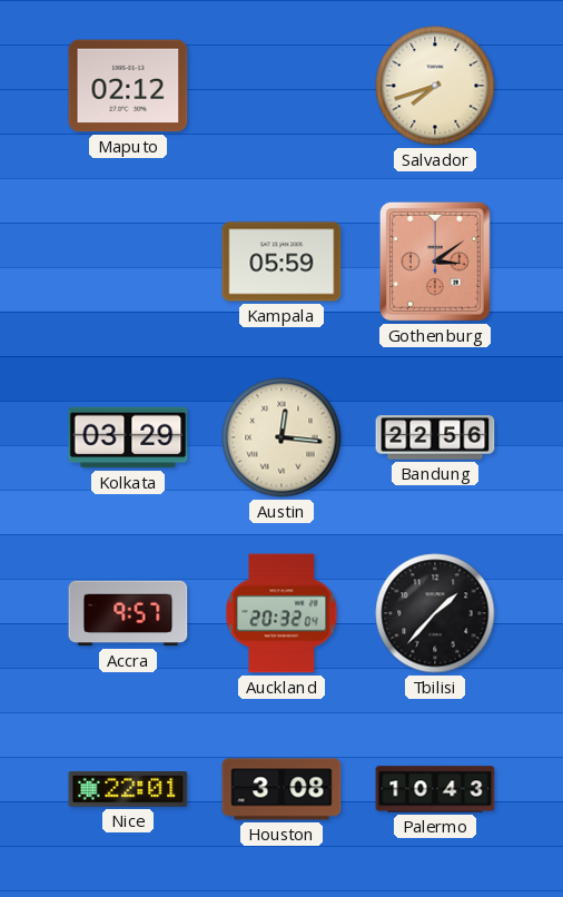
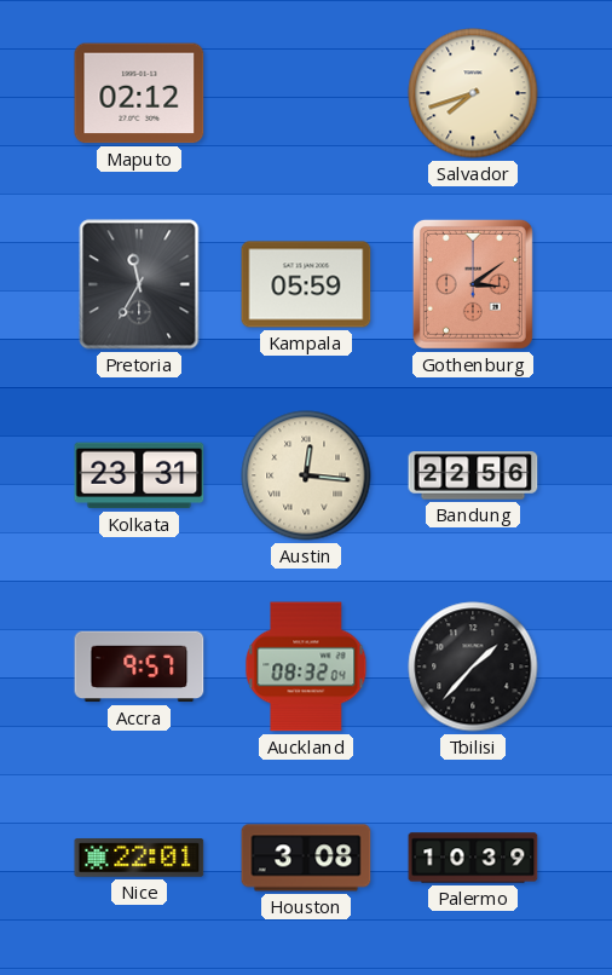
Pretoria: none -> 11:35 (139, 284)
Kolkata: 03:29 -> 23:31 (139, 475)
Auckland: 20:32 -> 08:32 (306, 667)
Palermo: 10:43 -> 10:39 (473, 858)
